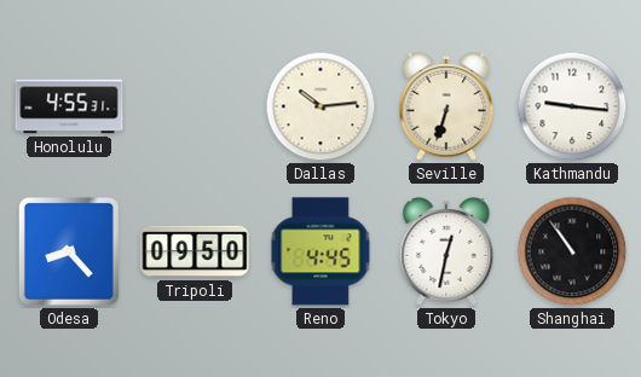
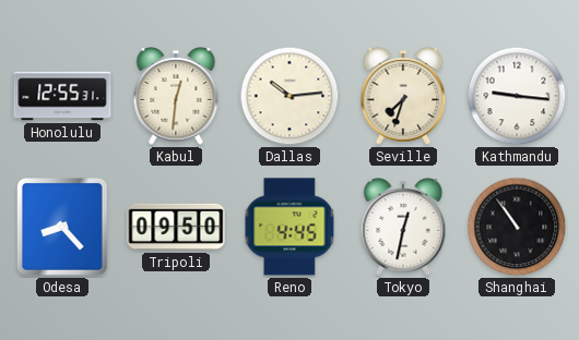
Honolulu: 4:55 -> 12:55 (62, 96)
Kabul: none -> 12:31 (176, 97)
Seville: 6:33 -> 7:33 (403, 97)
